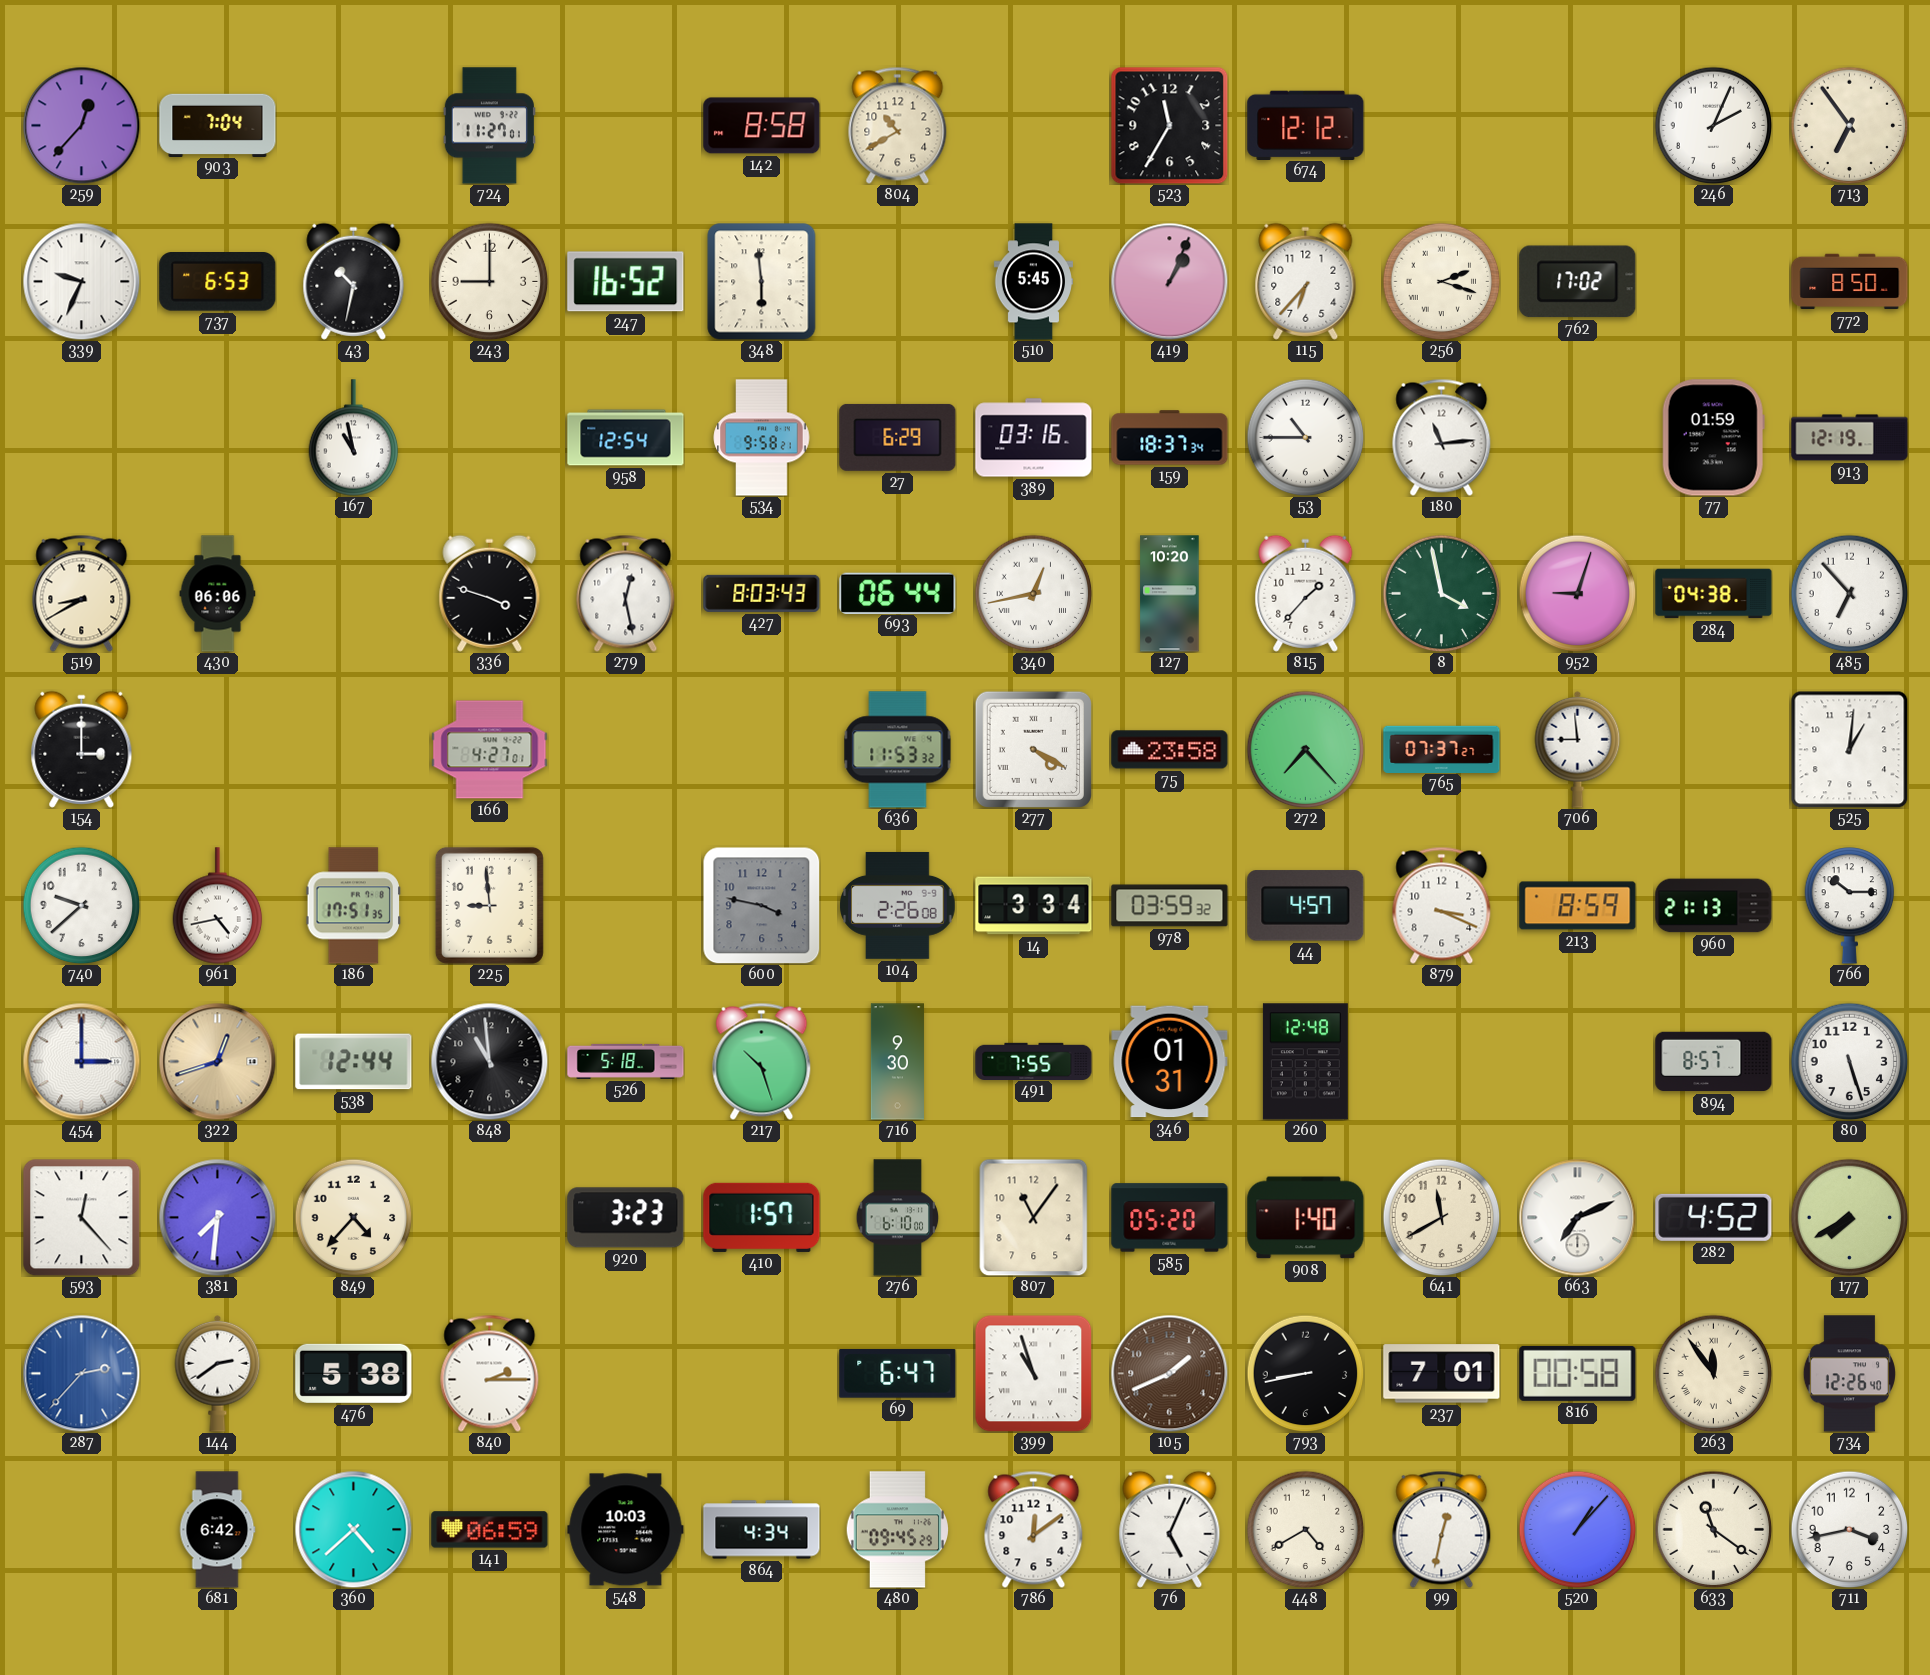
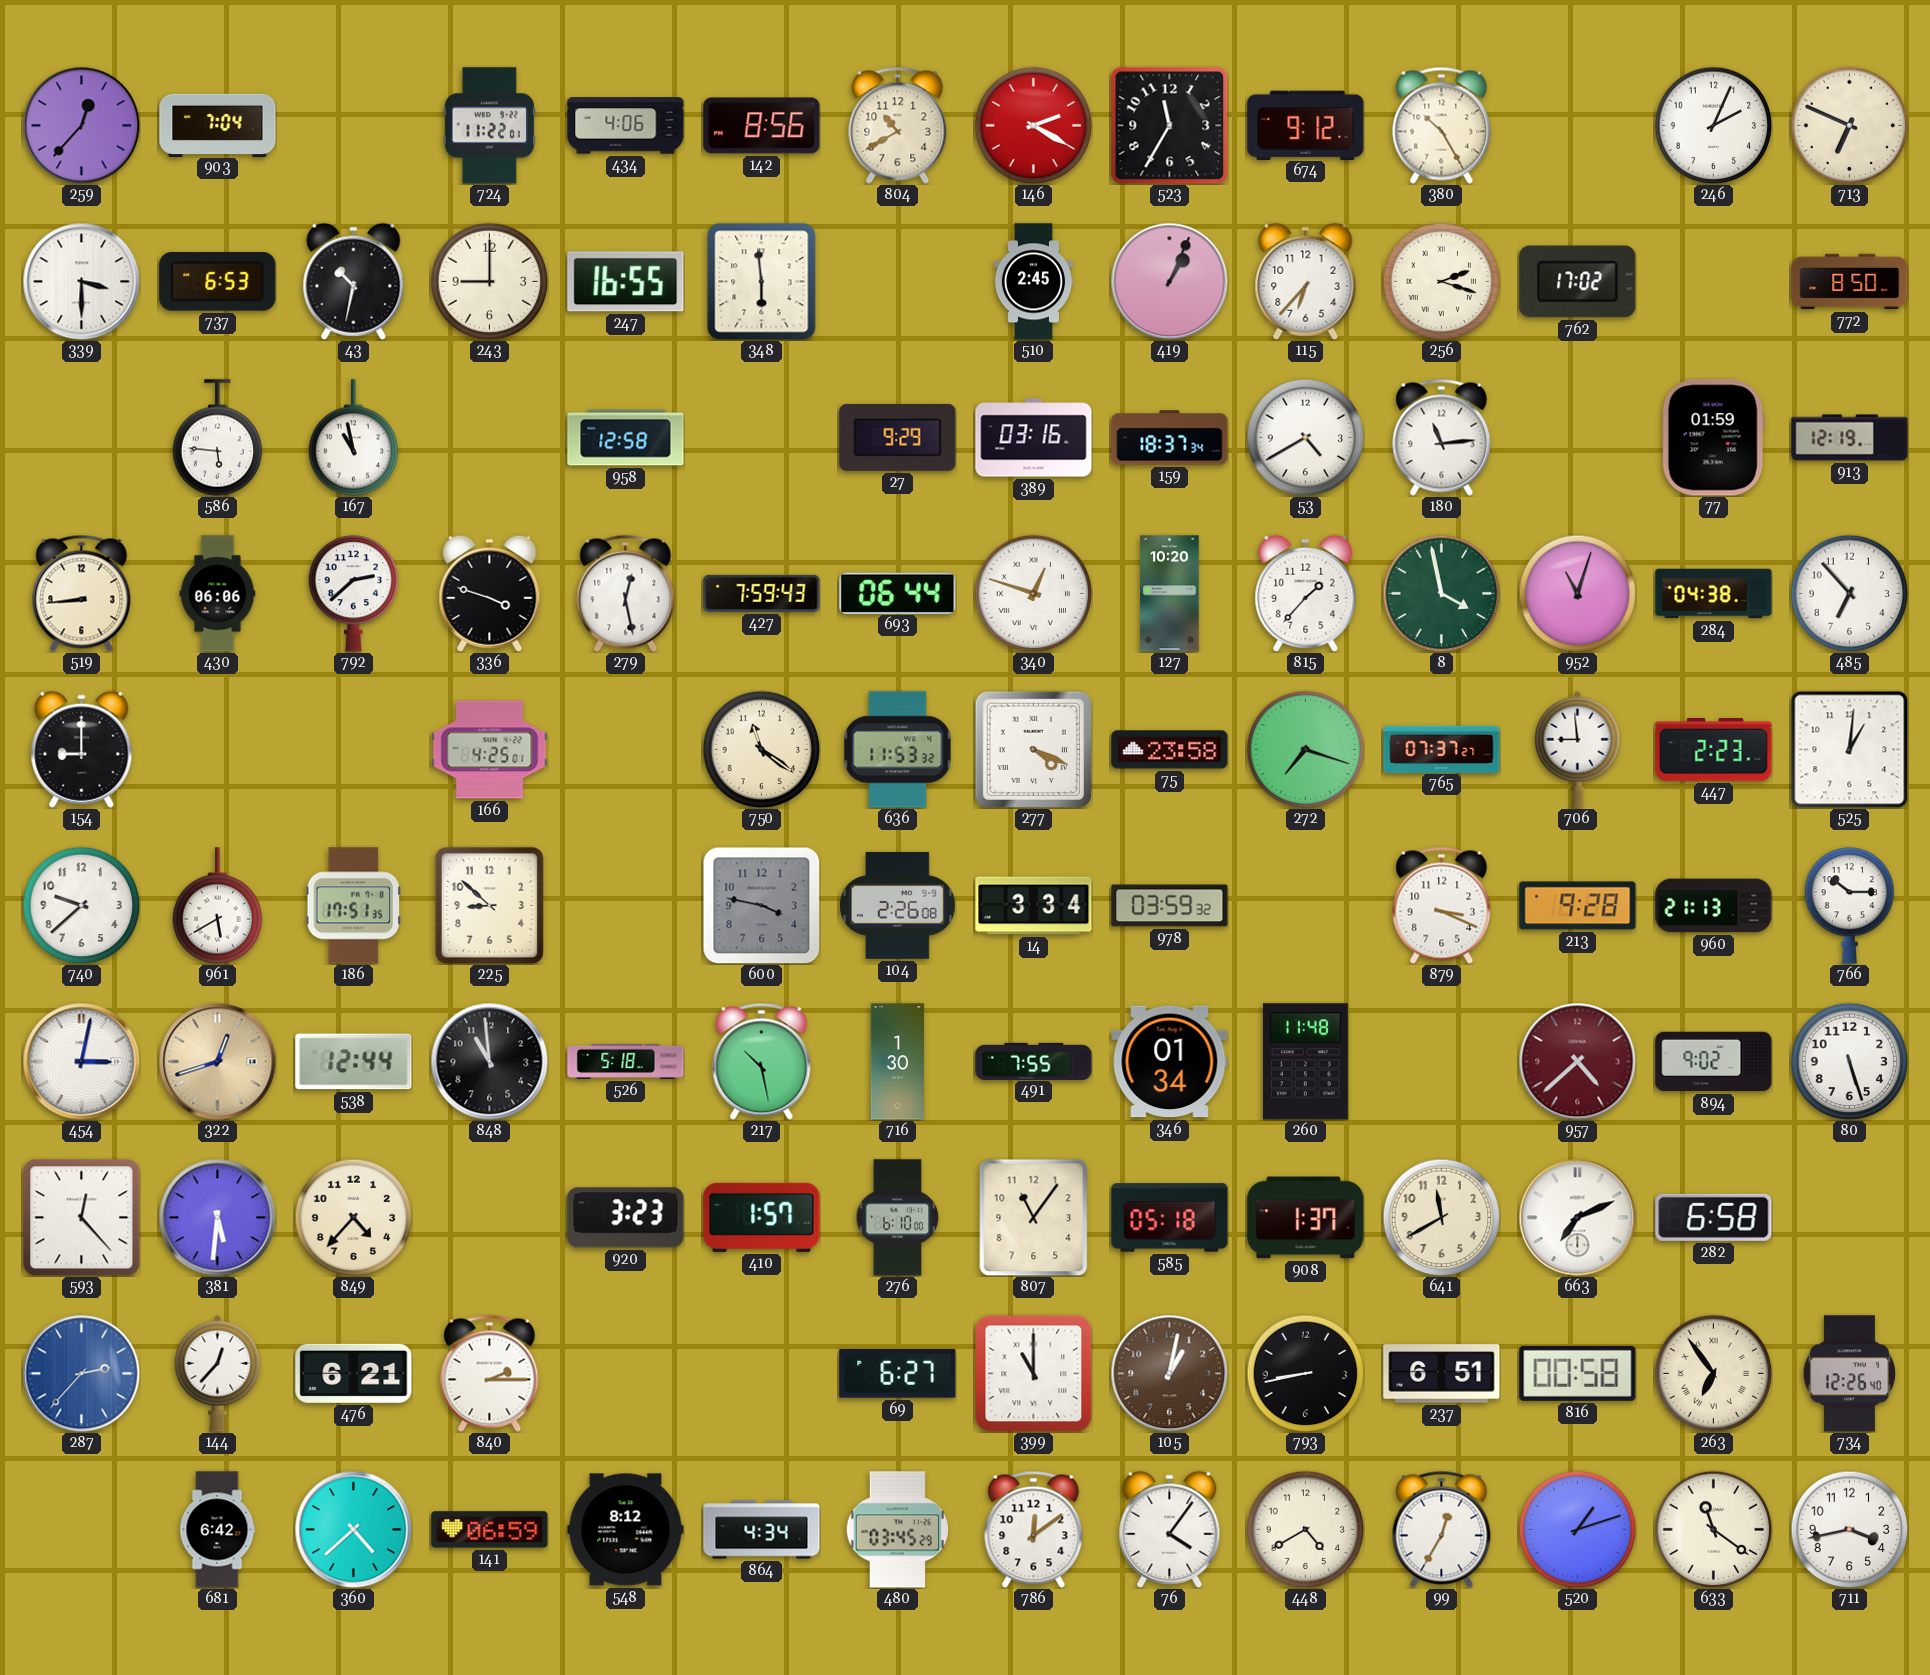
724: 11:27 -> 11:22 (489, 126)
434: none -> 4:06 (626, 126)
142: 8:58 -> 8:56 (762, 126)
146: none -> 2:20 (1033, 125)
674: 12:12 -> 9:12 (1306, 125)
380: none -> 10:25 (1442, 125)
713: 6:54 -> 6:49 (1849, 125)
339: 9:34 -> 3:30 (81, 281)
247: 16:52 -> 16:55 (626, 282)
510: 5:45 -> 2:45 (1033, 282)
586: none -> 5:46 (218, 438)
958: 12:54 -> 12:58 (626, 438)
534: 9:58 -> none (762, 438)
27: 6:29 -> 9:29 (898, 437)
53: 10:45 -> 4:40 (1305, 437)
519: 8:40 -> 8:44 (82, 593)
792: none -> 2:38 (354, 594)
427: 8:03 -> 7:59 (762, 593)
340: 12:43 -> 12:48 (1033, 593)
952: 9:03 -> 11:03 (1577, 593)
154: 3:00 -> 9:00 (82, 749)
166: 4:27 -> 4:25 (490, 750)
750: none -> 11:21 (761, 749)
277: 4:20 -> 4:19 (1033, 749)
272: 7:23 -> 7:18 (1305, 749)
447: none -> 2:23 (1714, 750)
961: 4:43 -> 5:40 (218, 906)
225: 8:59 -> 8:52 (489, 905)
44: 4:57 -> none (1306, 906)
213: 8:59 -> 9:28 (1578, 906)
454: 3:00 -> 3:02 (81, 1061)
217: 10:27 -> 10:28 (762, 1061)
716: 9:30 -> 1:30 (897, 1062)
346: 01:31 -> 01:34 (1170, 1062)
260: 12:48 -> 11:48 (1305, 1062)
957: none -> 4:38 (1577, 1061)
894: 8:57 -> 9:02 (1714, 1062)
381: 7:31 -> 5:31 (217, 1217)
585: 05:20 -> 05:18 (1170, 1218)
908: 1:40 -> 1:37 (1306, 1218)
282: 4:52 -> 6:58 (1714, 1217)
177: 7:40 -> none (1849, 1217)
144: 2:39 -> 12:37 (218, 1373)
476: 5:38 -> 6:21 (354, 1373)
69: 6:47 -> 6:27 (898, 1374)
399: 10:57 -> 11:00 (1033, 1374)
105: 1:41 -> 1:02 (1169, 1373)
237: 7:01 -> 6:51 (1442, 1374)
263: 11:54 -> 6:54 (1713, 1373)
548: 10:03 -> 8:12 (626, 1530)
480: 09:45 -> 03:45 (898, 1530)
76: 5:04 -> 4:06 (1170, 1529)
99: 12:32 -> 12:35 (1442, 1529)
520: 1:07 -> 1:12 (1577, 1529)
